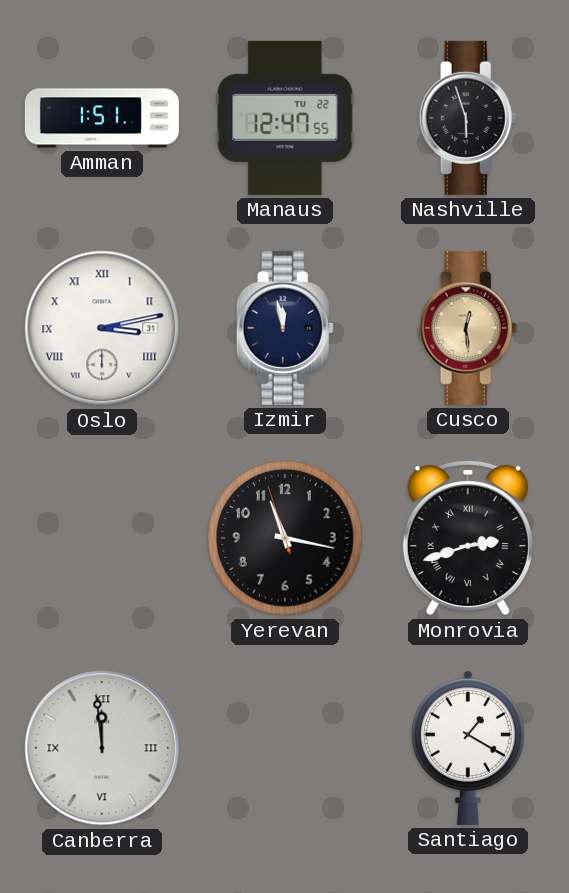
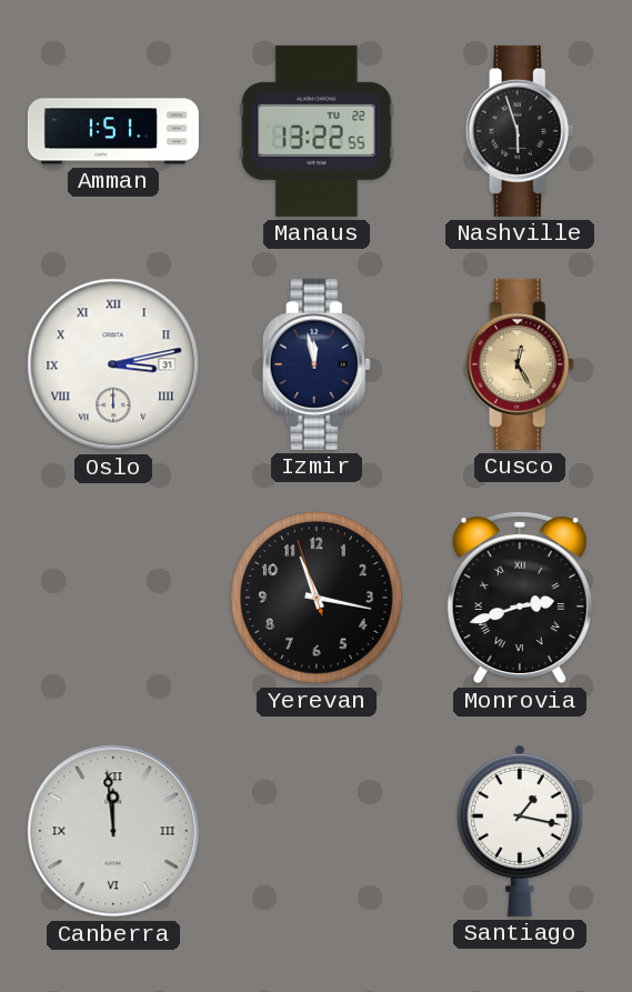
Manaus: 12:47 -> 13:22 (317, 131)
Cusco: 12:29 -> 12:25 (520, 364)
Santiago: 1:20 -> 1:17 (520, 831)
